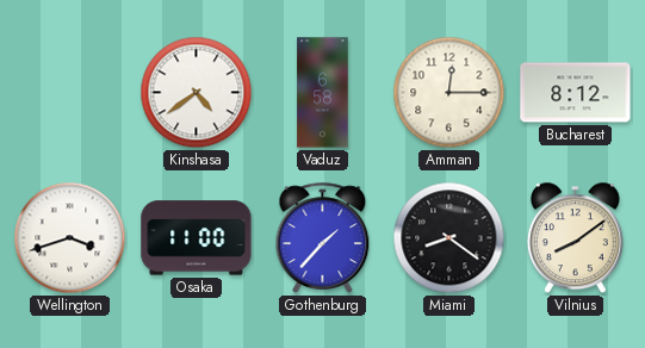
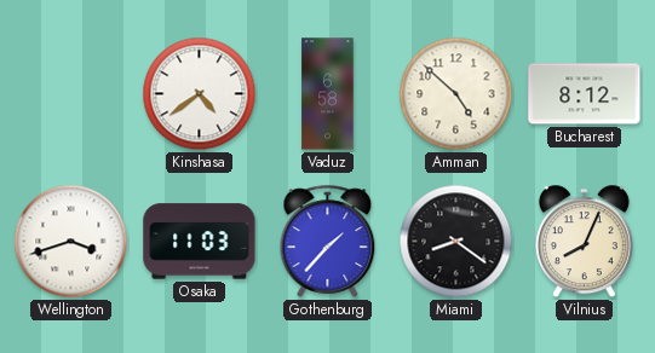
Amman: 12:15 -> 4:52 (456, 94)
Osaka: 11:00 -> 11:03 (200, 242)
Vilnius: 8:09 -> 8:04 (584, 242)
